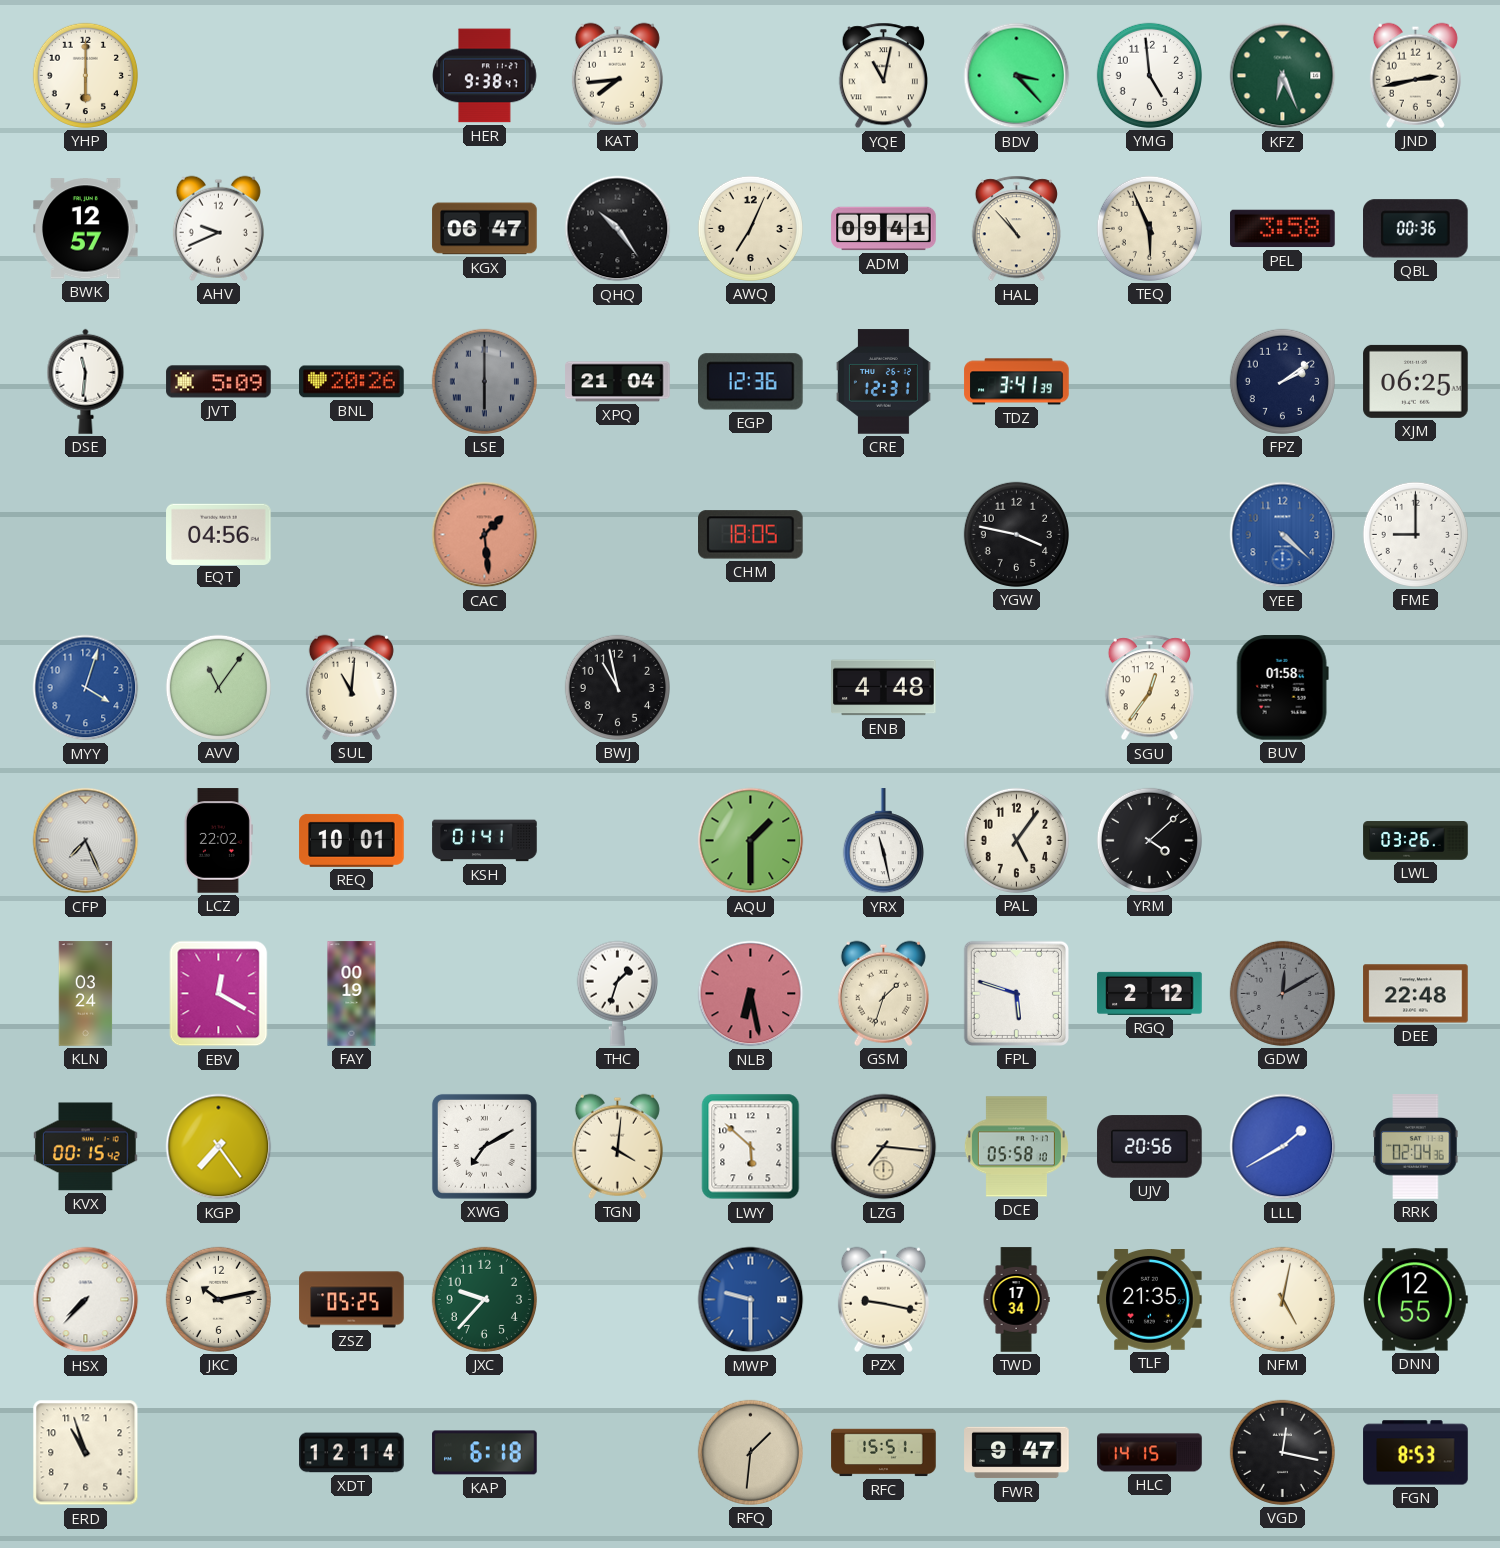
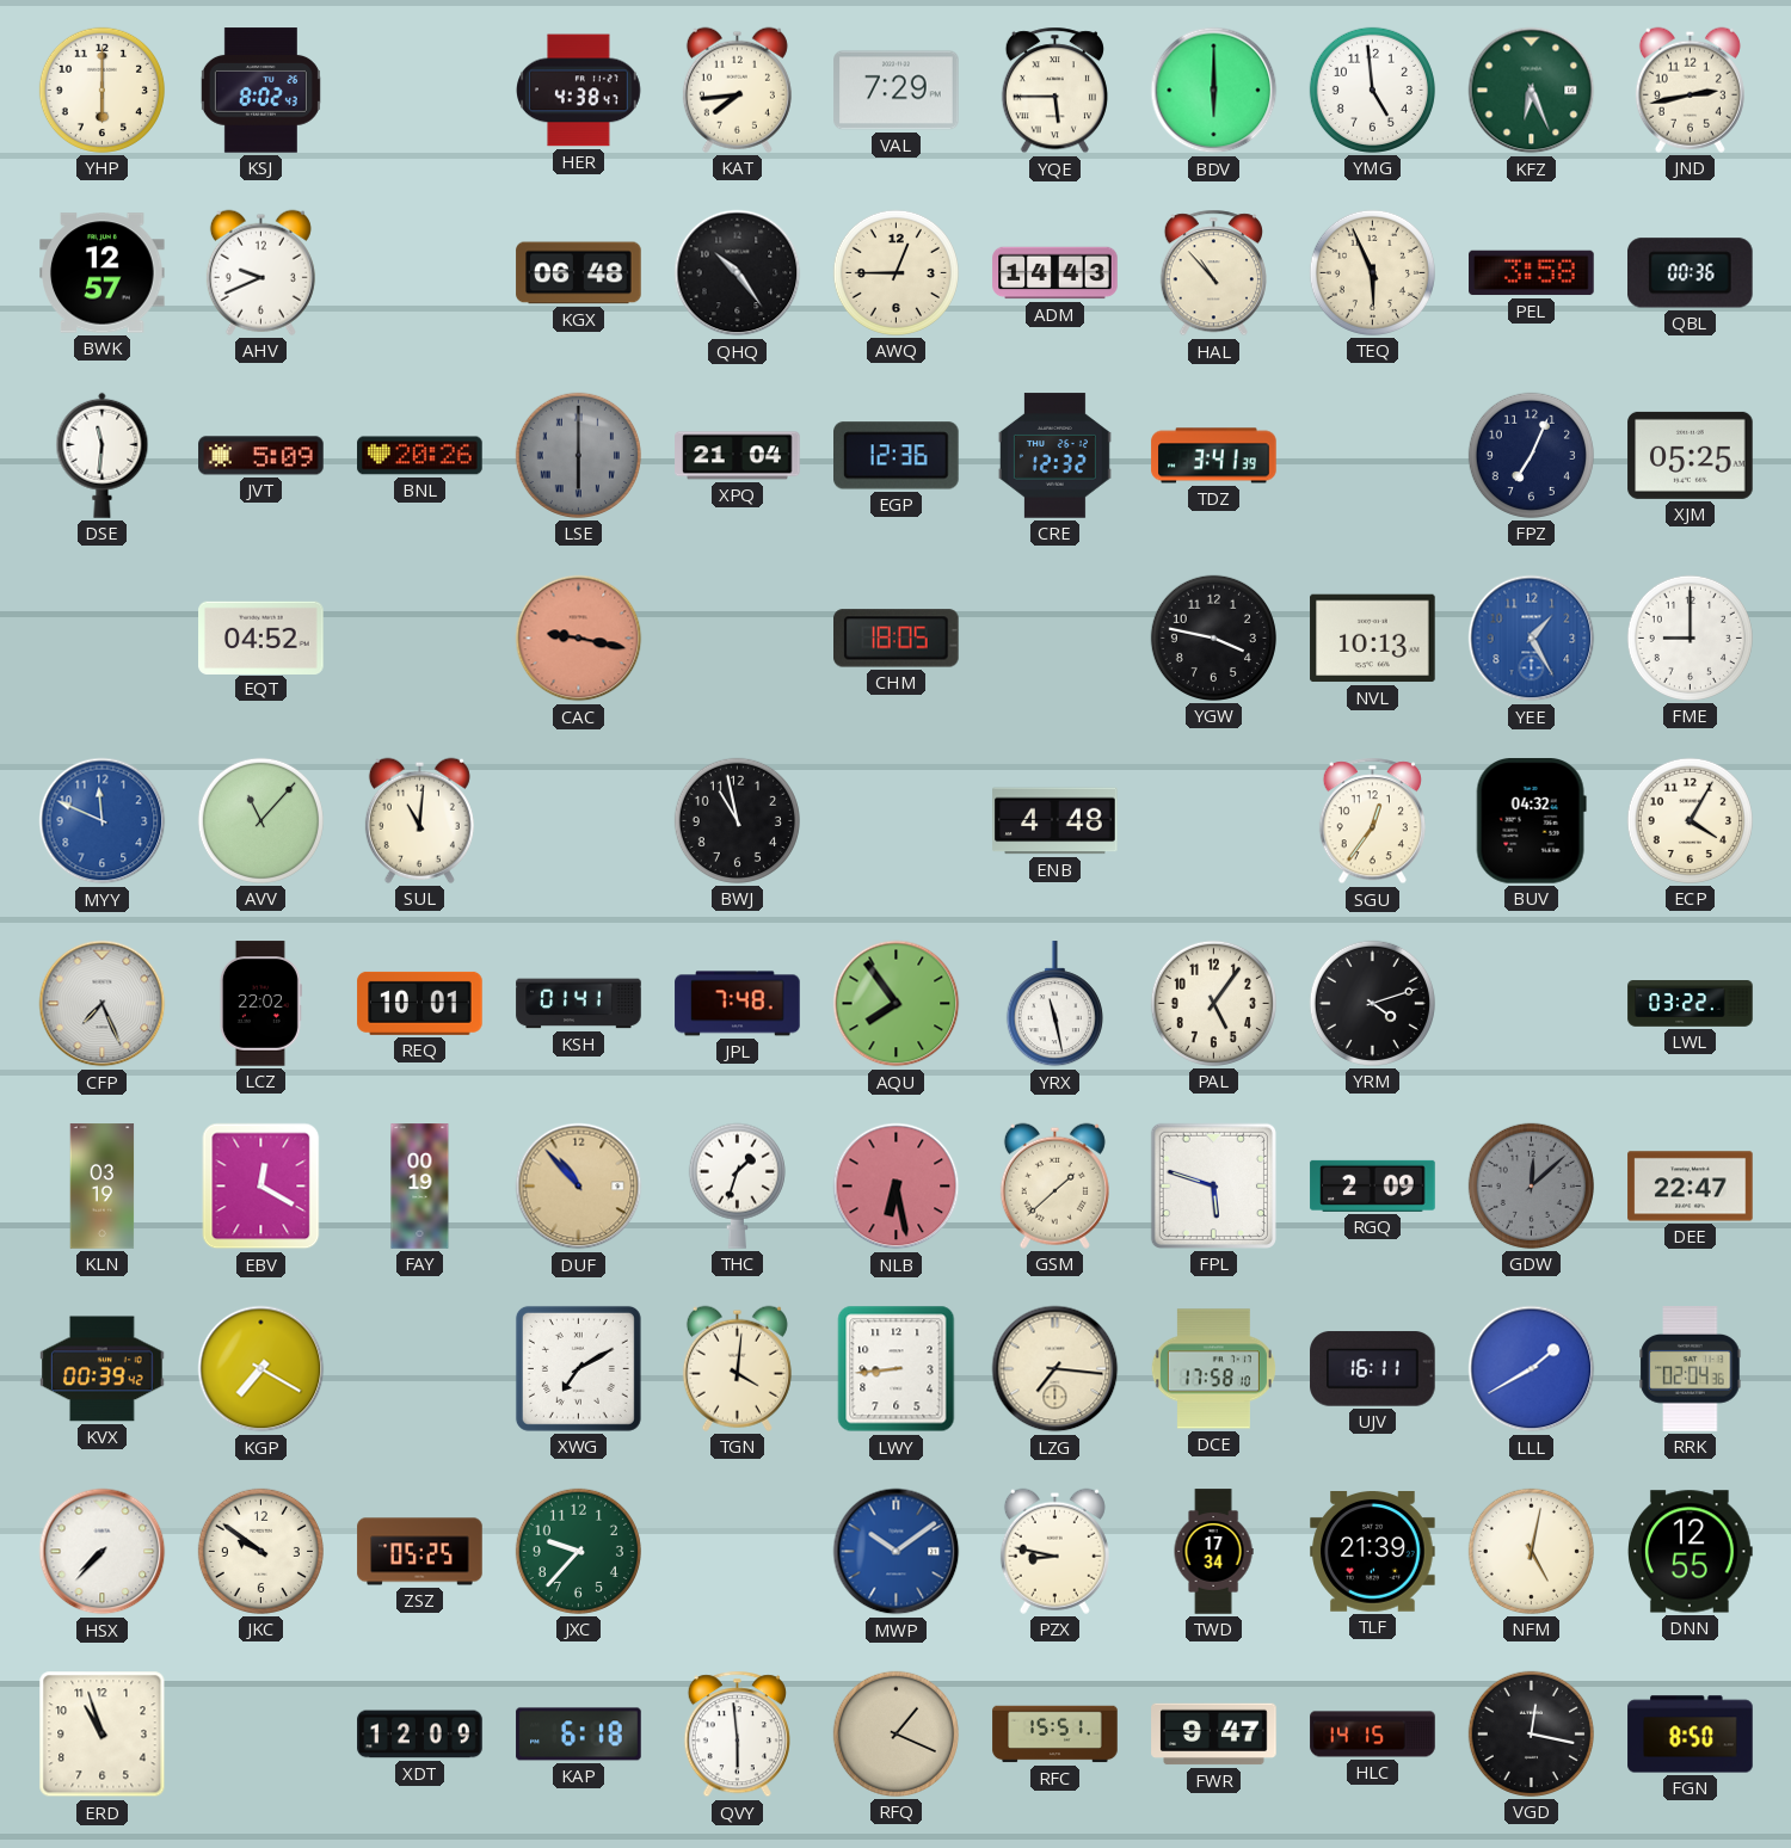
KSJ: none -> 8:02 (260, 91)
HER: 9:38 -> 4:38 (579, 91)
VAL: none -> 7:29 (897, 91)
YQE: 11:02 -> 5:45 (1054, 91)
BDV: 3:23 -> 6:00 (1214, 91)
KGX: 06:47 -> 06:48 (579, 273)
AWQ: 7:04 -> 12:45 (895, 272)
ADM: 09:41 -> 14:43 (1055, 273)
CRE: 12:31 -> 12:32 (1054, 456)
FPZ: 2:09 -> 7:04 (1531, 455)
XJM: 06:25 -> 05:25 (1691, 455)
EQT: 04:56 -> 04:52 (261, 637)
CAC: 1:29 -> 9:17 (579, 639)
NVL: none -> 10:13 (1373, 639)
YEE: 4:22 -> 1:25 (1532, 639)
MYY: 4:03 -> 11:49 (103, 821)
AVV: 11:06 -> 11:07 (260, 820)
BUV: 01:58 -> 04:32 (1531, 821)
ECP: none -> 4:05 (1690, 820)
JPL: none -> 7:48 (738, 1004)
AQU: 1:30 -> 7:54 (897, 1004)
YRM: 4:08 -> 4:12 (1372, 1003)
LWL: 03:26 -> 03:22 (1691, 1004)
KLN: 03:24 -> 03:19 (103, 1187)
DUF: none -> 10:53 (579, 1187)
GSM: 1:33 -> 1:38 (1054, 1185)
RGQ: 2:12 -> 2:09 (1373, 1185)
GDW: 12:10 -> 12:08 (1531, 1185)
DEE: 22:48 -> 22:47 (1691, 1187)
KVX: 00:15 -> 00:39 (103, 1369)
KGP: 7:24 -> 7:20 (261, 1369)
LWY: 5:52 -> 8:44 (897, 1369)
DCE: 05:58 -> 17:58 (1213, 1369)
UJV: 20:56 -> 16:11 (1373, 1369)
JKC: 10:13 -> 9:51 (260, 1551)
MWP: 9:30 -> 10:09 (897, 1552)
PZX: 9:17 -> 8:47 (1054, 1551)
TLF: 21:35 -> 21:39 (1373, 1552)
XDT: 12:14 -> 12:09 (420, 1735)
QVY: none -> 5:59 (737, 1735)
RFQ: 1:31 -> 1:19 (895, 1733)
FGN: 8:53 -> 8:50 (1691, 1735)
